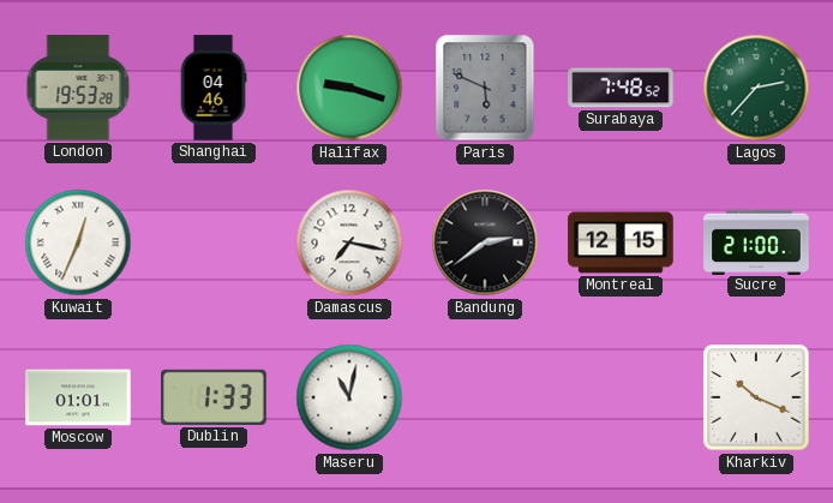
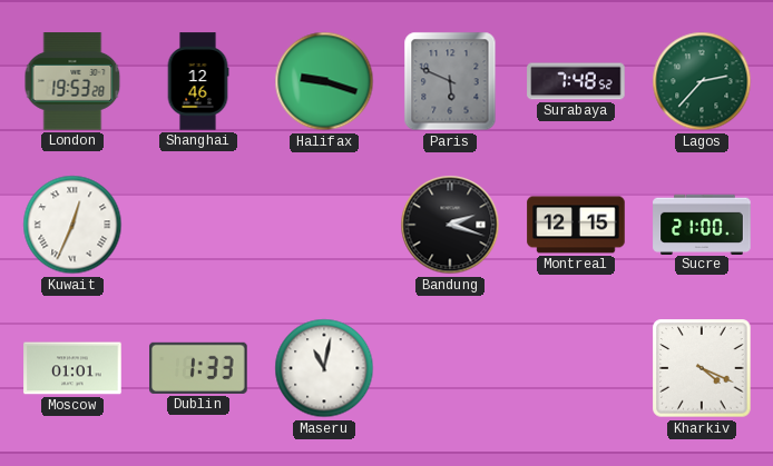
Shanghai: 04:46 -> 12:46 (198, 81)
Damascus: 7:17 -> none (349, 242)
Bandung: 2:39 -> 2:18 (450, 225)
Kharkiv: 10:19 -> 4:19 (702, 368)
